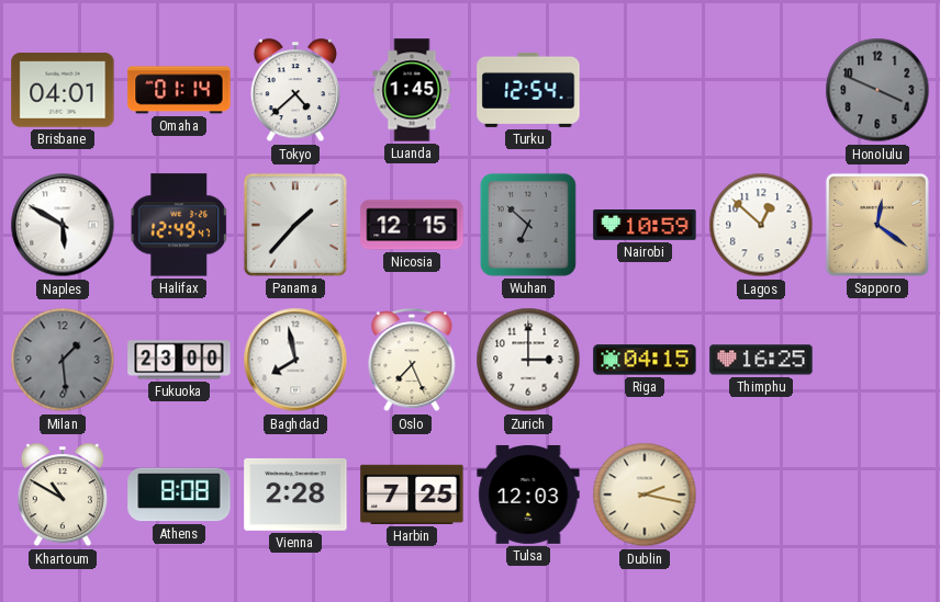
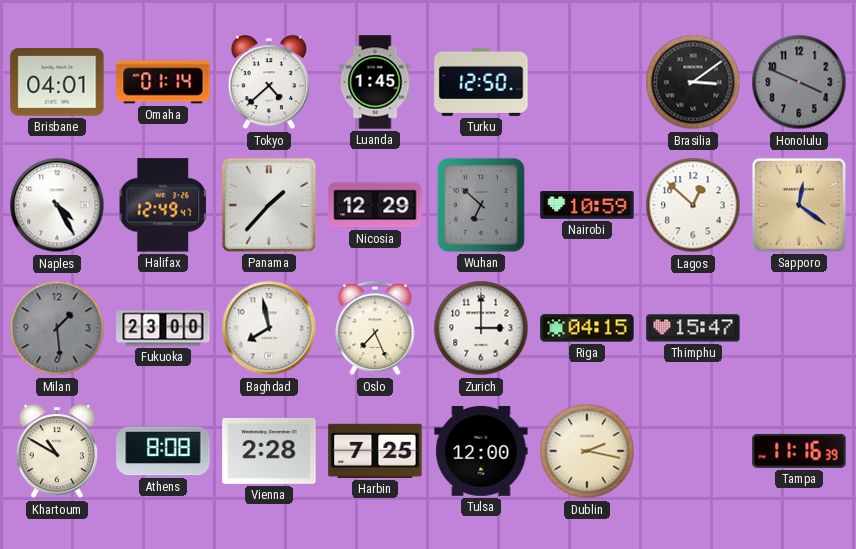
Turku: 12:54 -> 12:50 (481, 82)
Brasilia: none -> 3:09 (693, 82)
Naples: 5:50 -> 4:25 (57, 205)
Nicosia: 12:15 -> 12:29 (375, 205)
Thimphu: 16:25 -> 15:47 (693, 328)
Tulsa: 12:03 -> 12:00 (481, 451)
Tampa: none -> 11:16 (799, 451)
